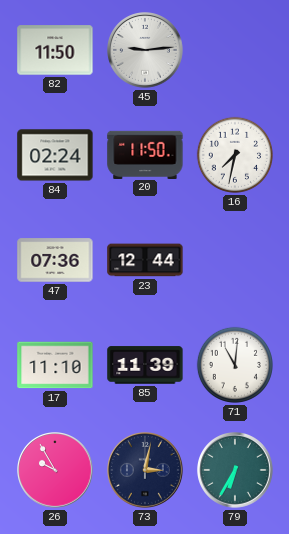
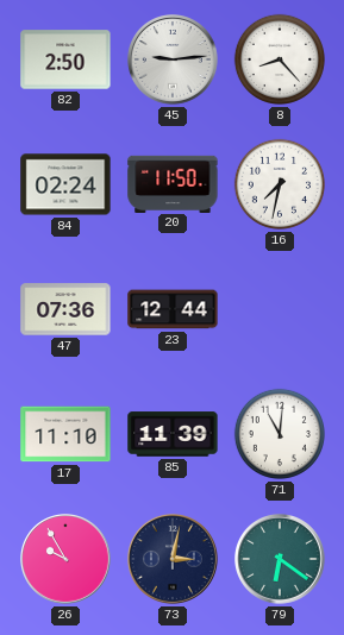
82: 11:50 -> 2:50 (65, 59)
8: none -> 8:23 (280, 59)
79: 6:35 -> 6:21 (281, 560)
